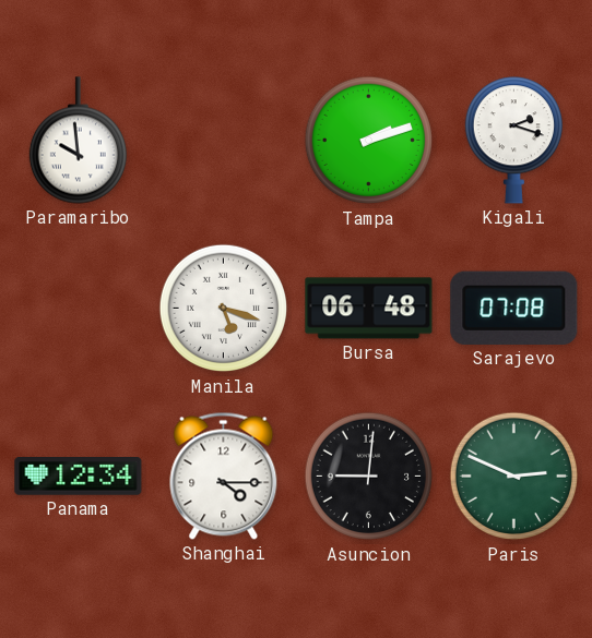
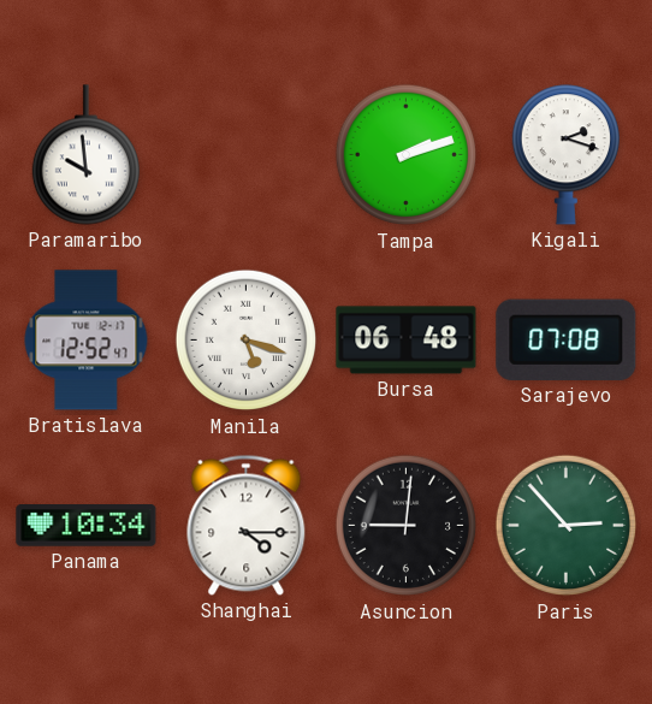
Bratislava: none -> 12:52 (87, 341)
Panama: 12:34 -> 10:34 (87, 526)
Paris: 2:49 -> 2:53 (567, 526)
